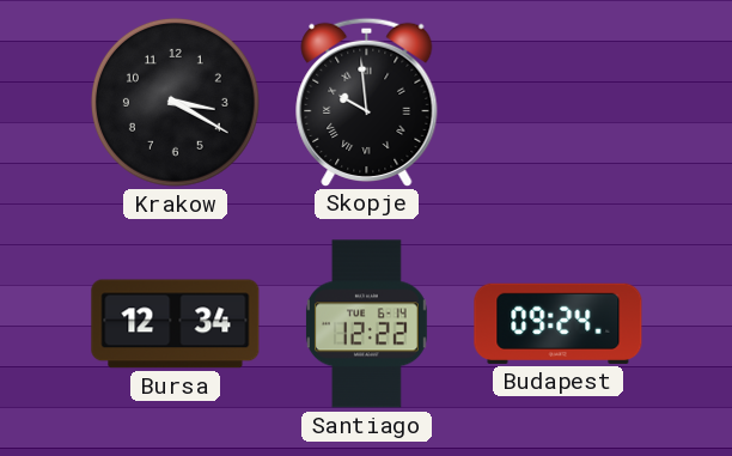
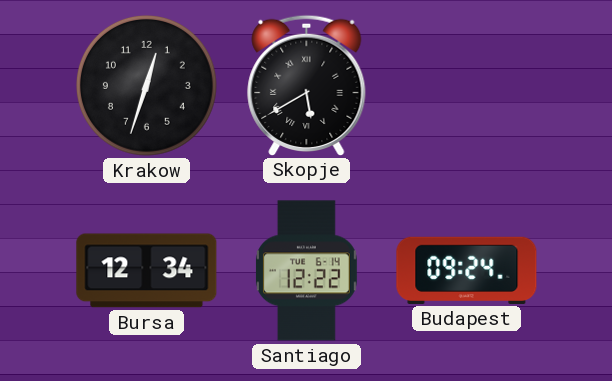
Krakow: 3:20 -> 12:33 (146, 85)
Skopje: 9:59 -> 5:40 (307, 85)
